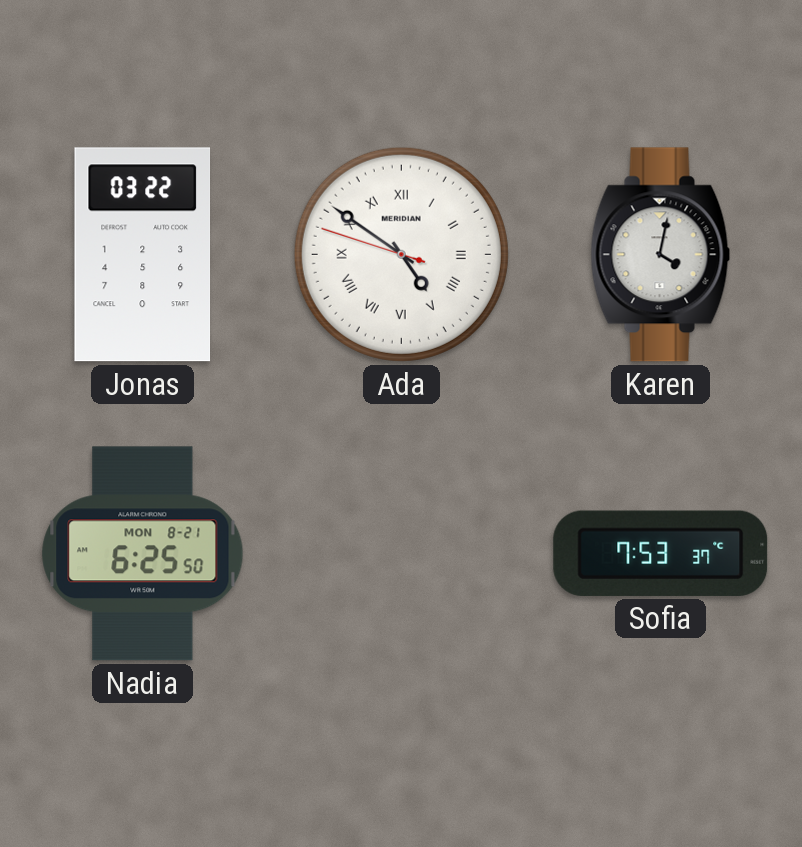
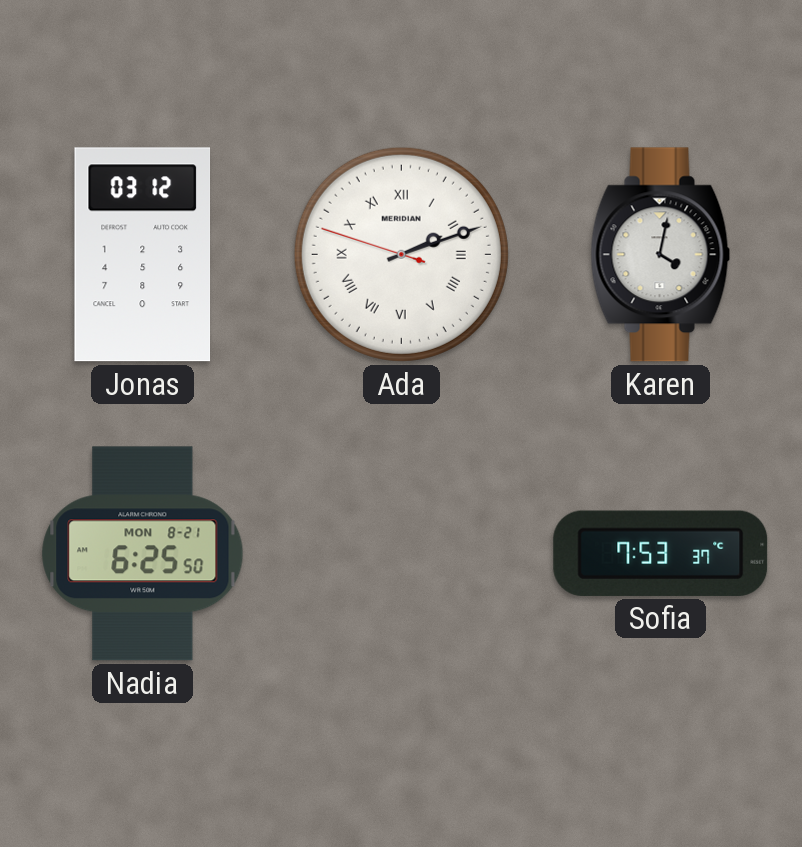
Jonas: 03:22 -> 03:12 (143, 255)
Ada: 4:50 -> 2:11 (401, 254)
